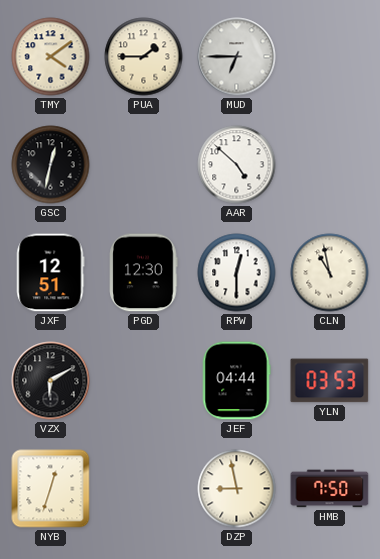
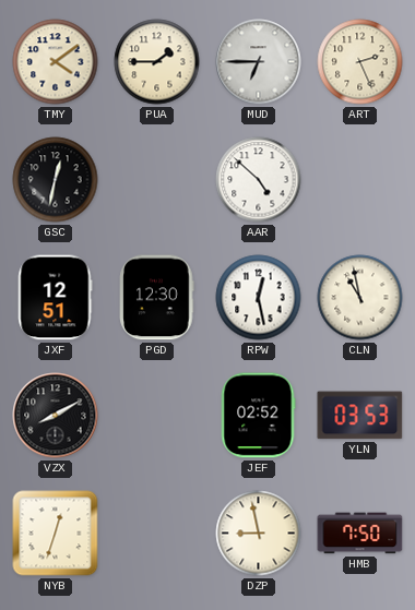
ART: none -> 2:26 (360, 62)
RPW: 12:30 -> 12:28 (259, 298)
VZX: 6:10 -> 8:10 (56, 416)
JEF: 04:44 -> 02:52 (258, 416)
